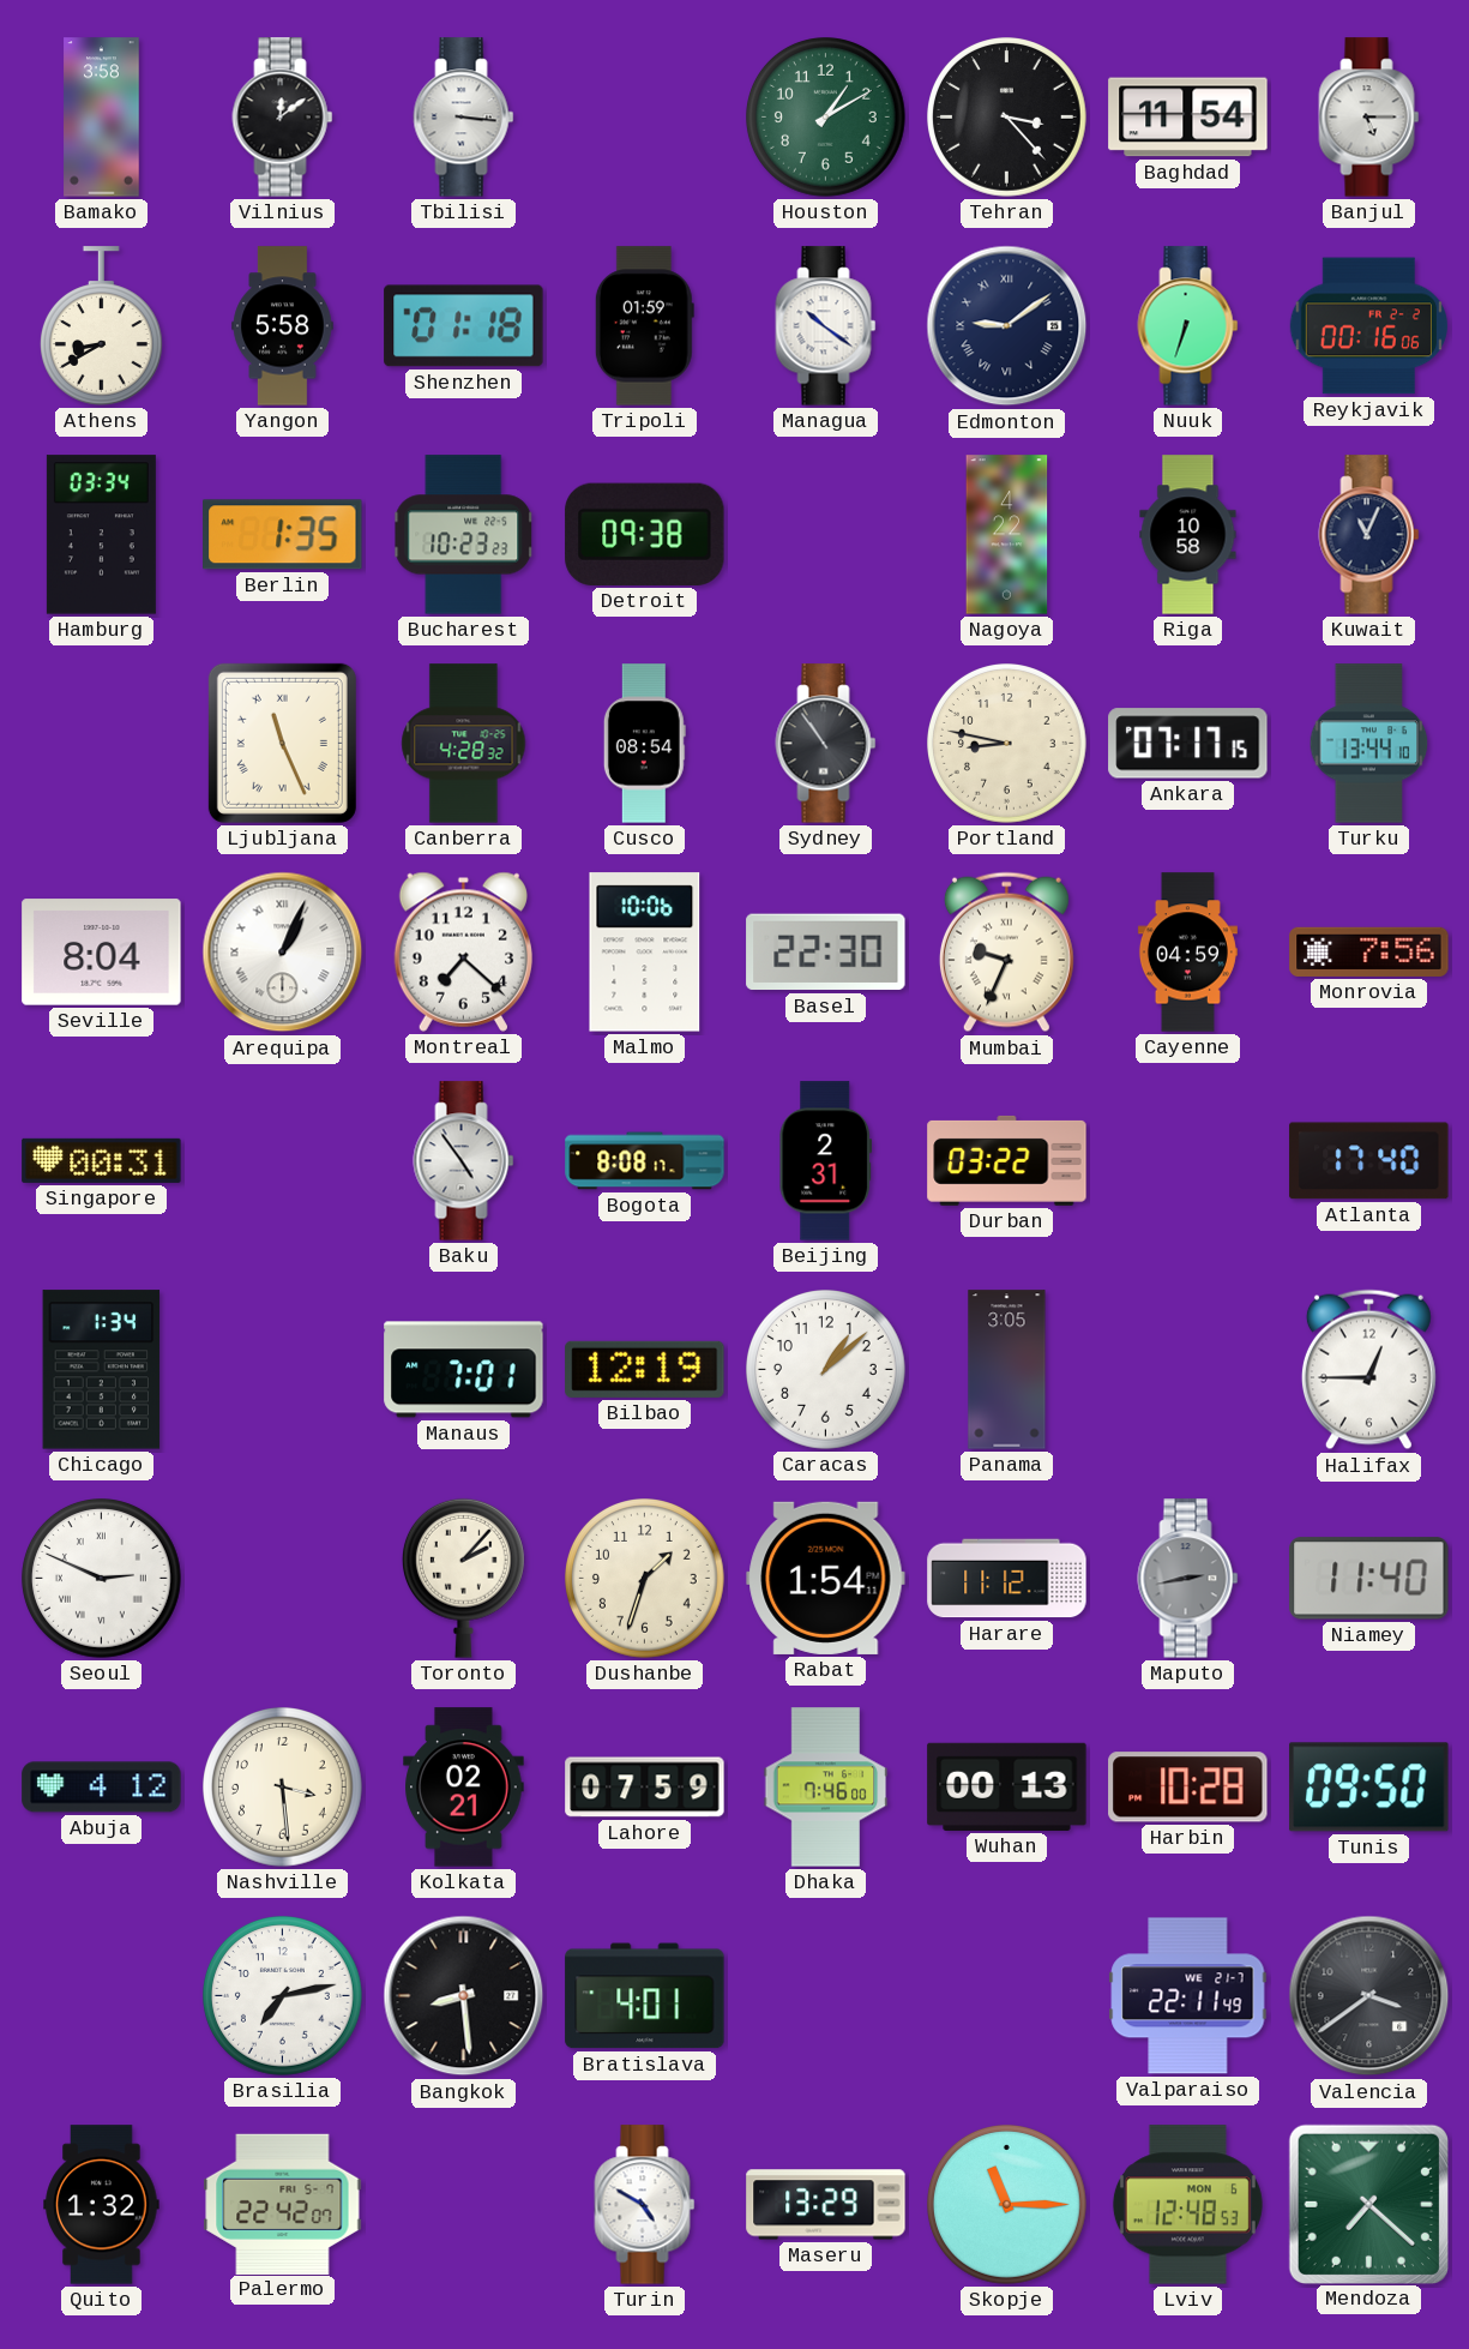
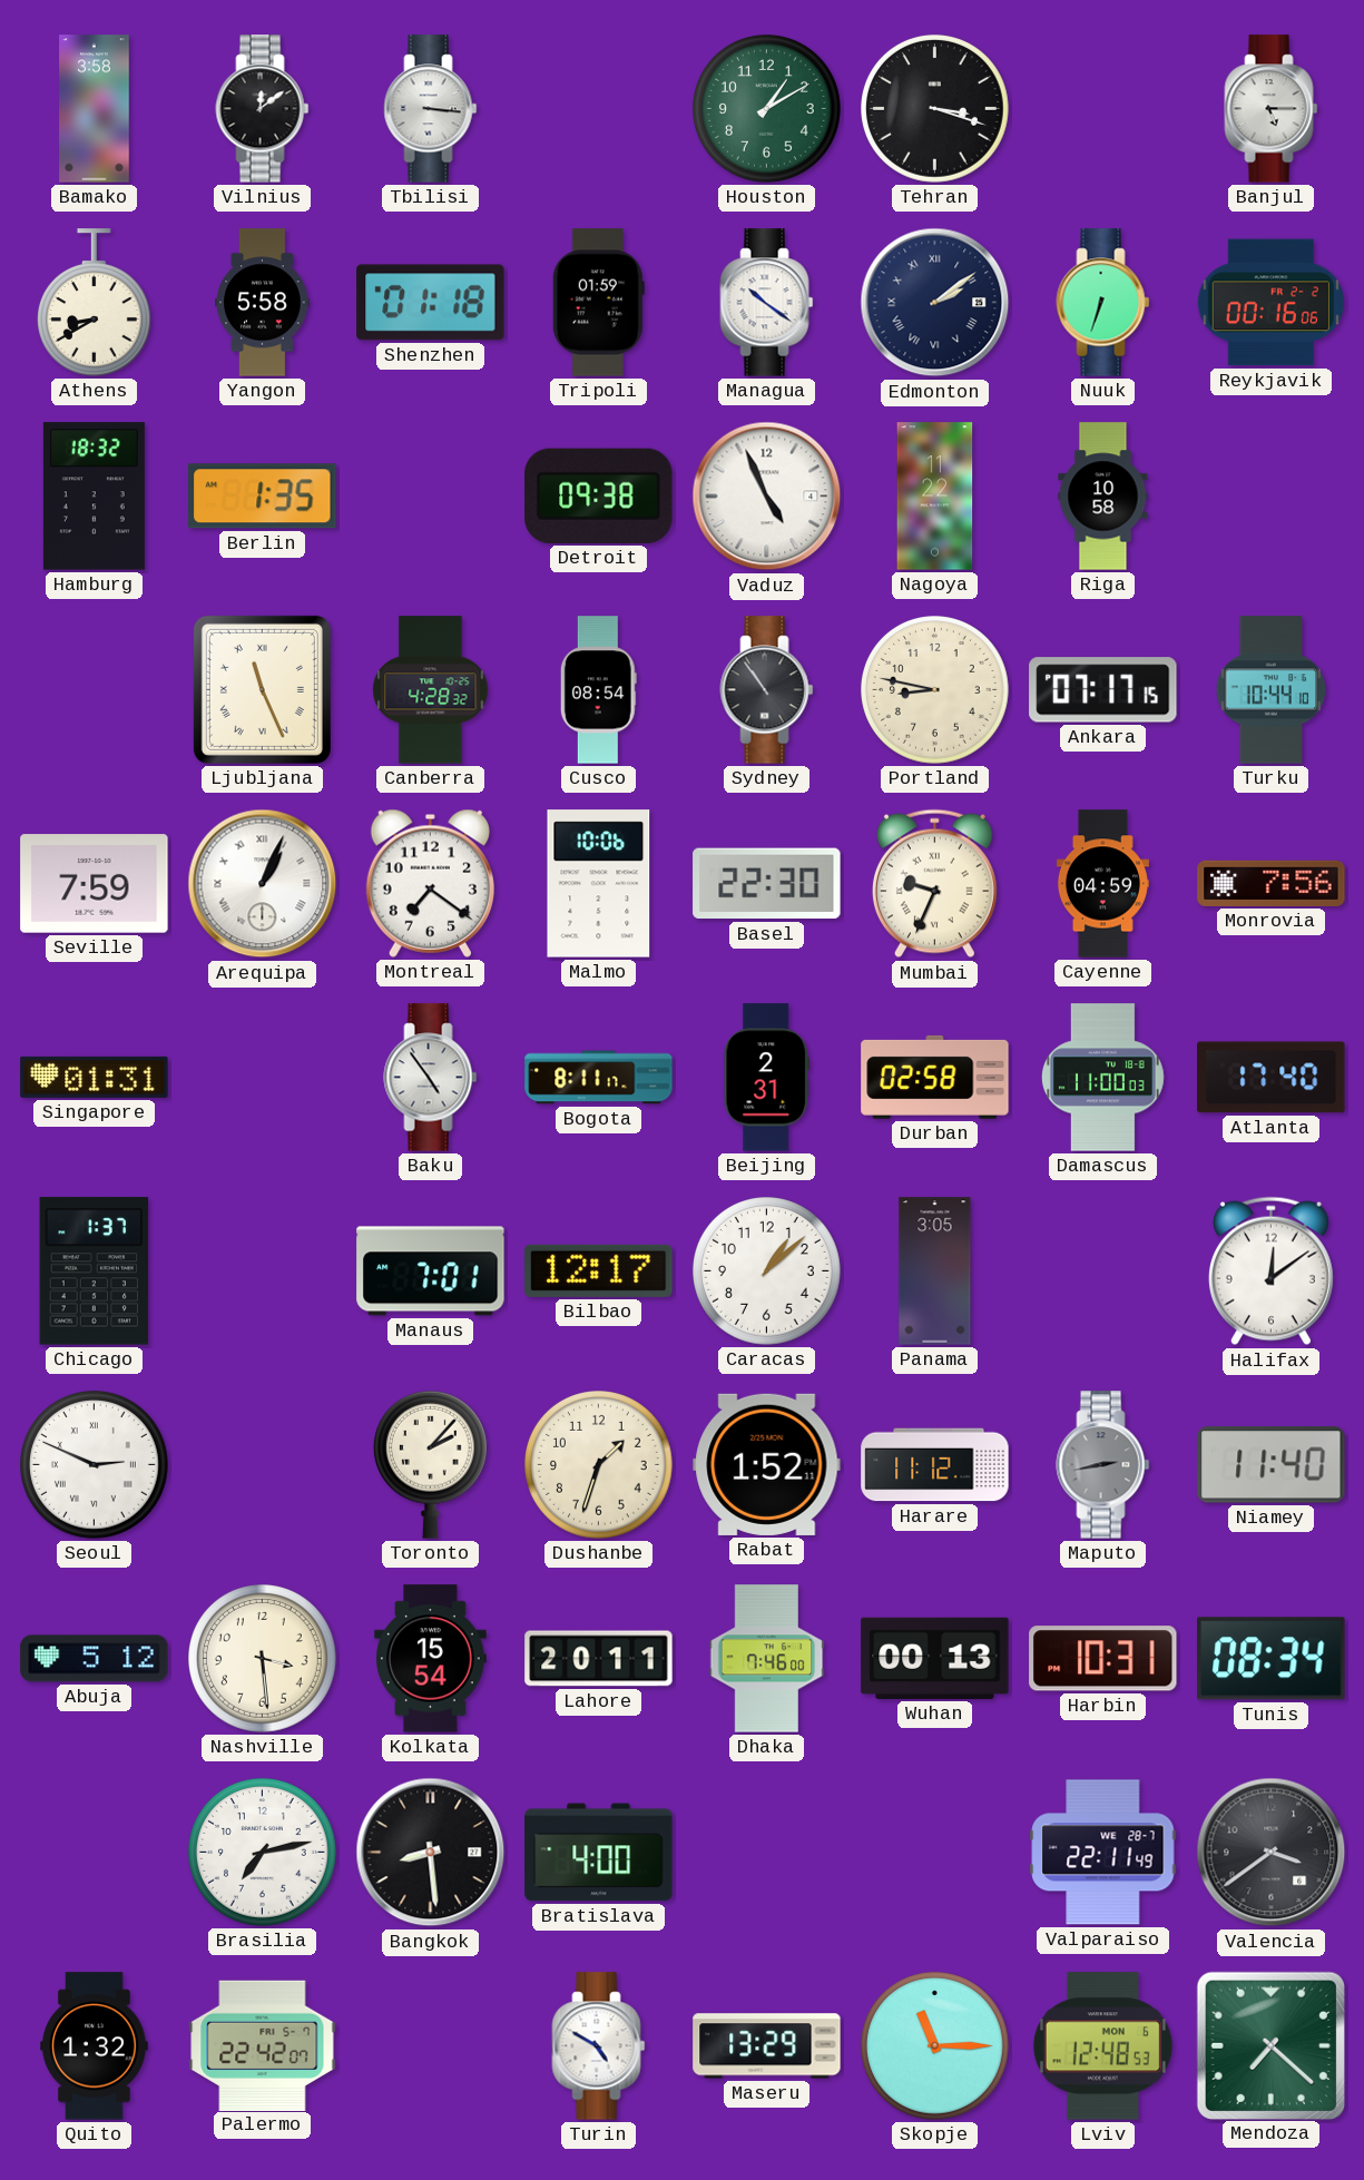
Tehran: 3:23 -> 3:18 (935, 109)
Baghdad: 11:54 -> none (1188, 118)
Edmonton: 9:09 -> 2:09 (935, 303)
Hamburg: 03:34 -> 18:32 (94, 497)
Bucharest: 10:23 -> none (464, 535)
Vaduz: none -> 4:56 (767, 497)
Nagoya: 4:22 -> 11:22 (935, 497)
Kuwait: 11:04 -> none (1369, 535)
Turku: 13:44 -> 10:44 (1272, 690)
Seville: 8:04 -> 7:59 (95, 884)
Montreal: 7:22 -> 7:21 (430, 883)
Singapore: 00:31 -> 01:31 (95, 1077)
Bogota: 8:08 -> 8:11 (599, 1078)
Durban: 03:22 -> 02:58 (935, 1077)
Damascus: none -> 11:00 (1102, 1078)
Chicago: 1:34 -> 1:37 (95, 1271)
Bilbao: 12:19 -> 12:17 (599, 1270)
Halifax: 12:45 -> 12:09 (1270, 1271)
Rabat: 1:54 -> 1:52 (767, 1464)
Abuja: 4:12 -> 5:12 (95, 1659)
Kolkata: 02:21 -> 15:54 (431, 1659)
Lahore: 07:59 -> 20:11 (599, 1659)
Harbin: 10:28 -> 10:31 (1103, 1659)
Tunis: 09:50 -> 08:34 (1272, 1659)
Bratislava: 4:01 -> 4:00 (599, 1853)
Valparaiso date: WE 21-7 -> WE 28-7 (1103, 1853)
